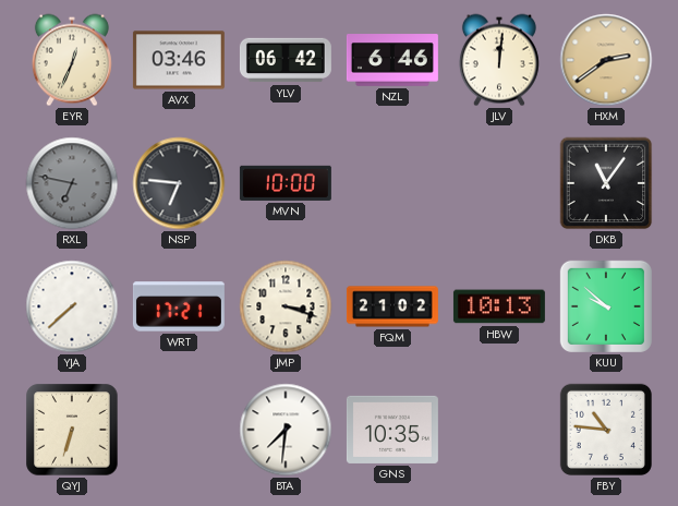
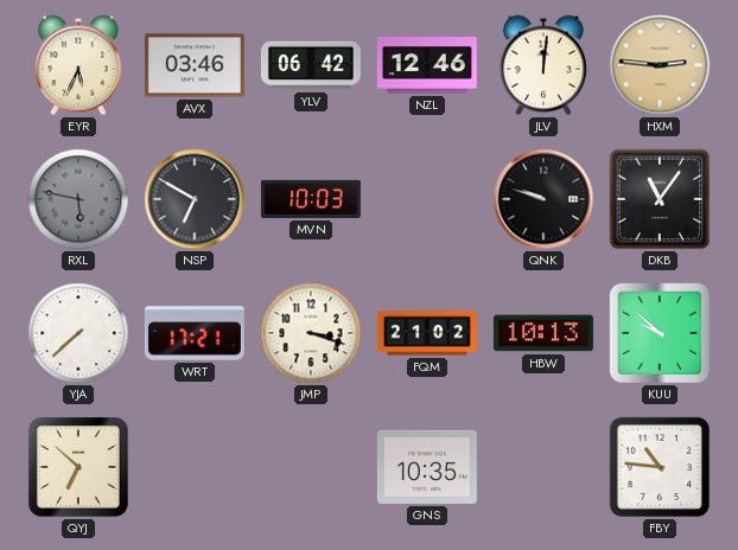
EYR: 12:34 -> 5:34 (78, 65)
NZL: 6:46 -> 12:46 (427, 65)
HXM: 2:39 -> 2:46 (660, 65)
RXL: 6:47 -> 5:47 (78, 199)
NSP: 6:46 -> 6:50 (195, 199)
MVN: 10:00 -> 10:03 (311, 199)
QNK: none -> 9:48 (543, 199)
QYJ: 6:33 -> 6:52 (78, 467)
BTA: 7:31 -> none (286, 430)
